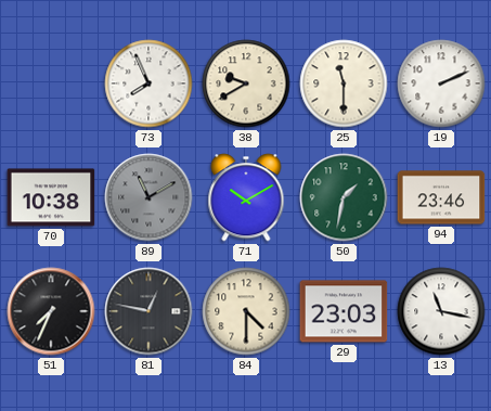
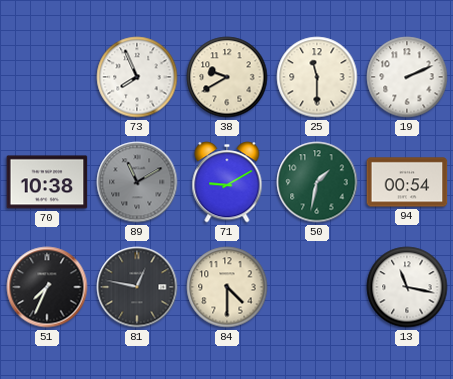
71: 10:10 -> 9:10 (227, 182)
94: 23:46 -> 00:54 (407, 182)
29: 23:03 -> none (344, 311)
